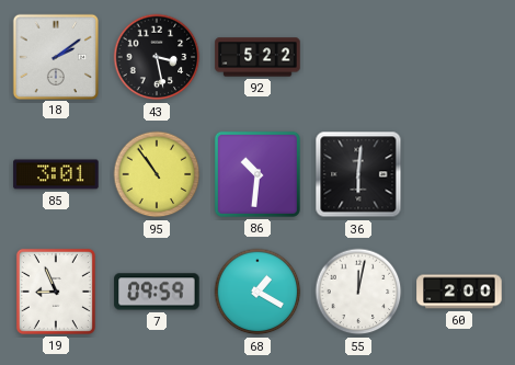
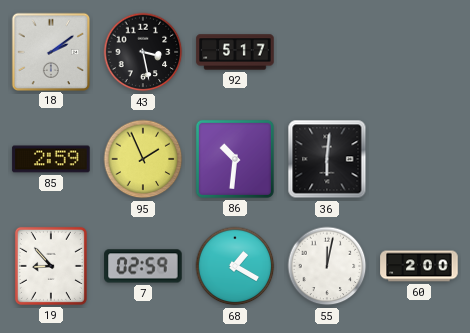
92: 5:22 -> 5:17 (235, 52)
85: 3:01 -> 2:59 (51, 159)
95: 10:54 -> 1:56 (143, 159)
19: 8:56 -> 8:53 (51, 266)
7: 09:59 -> 02:59 (143, 266)
